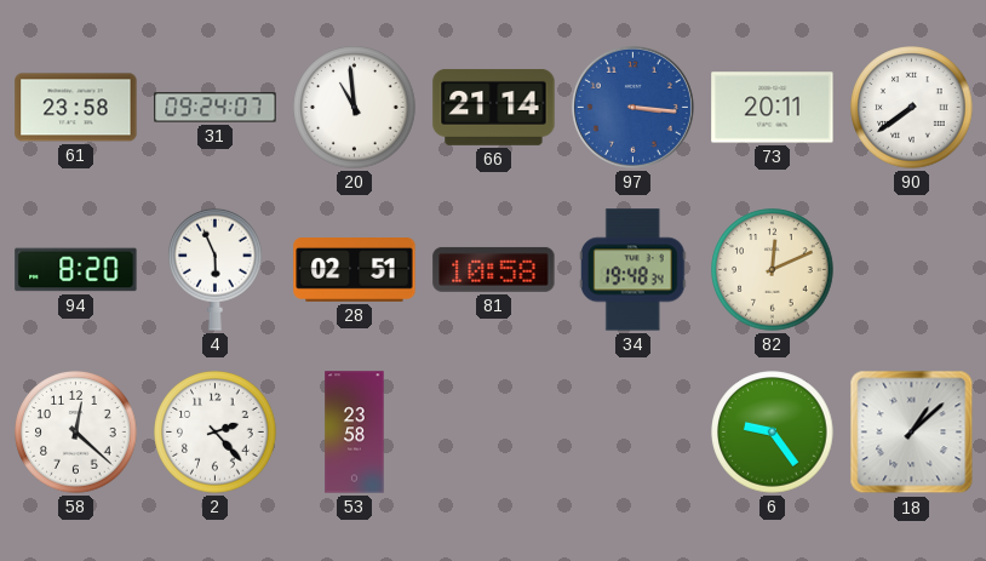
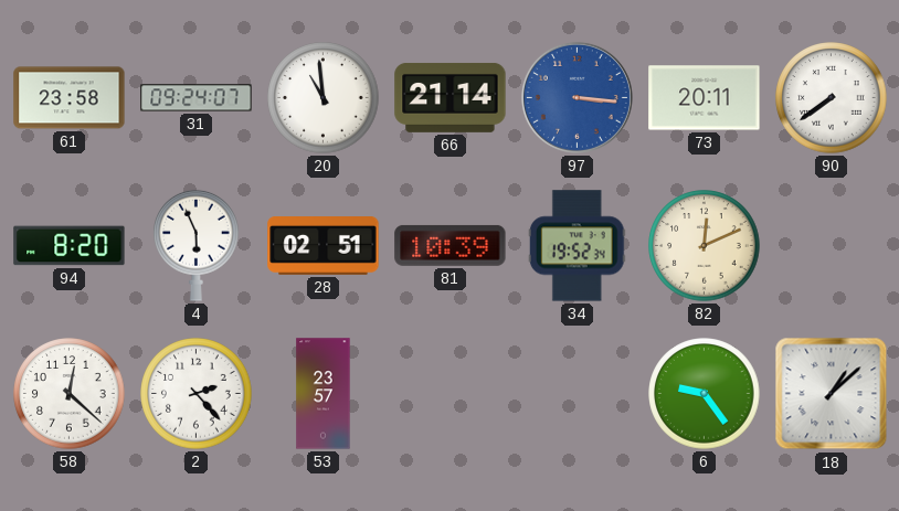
81: 10:58 -> 10:39 (451, 245)
34: 19:48 -> 19:52 (577, 246)
53: 23:58 -> 23:57 (324, 394)
